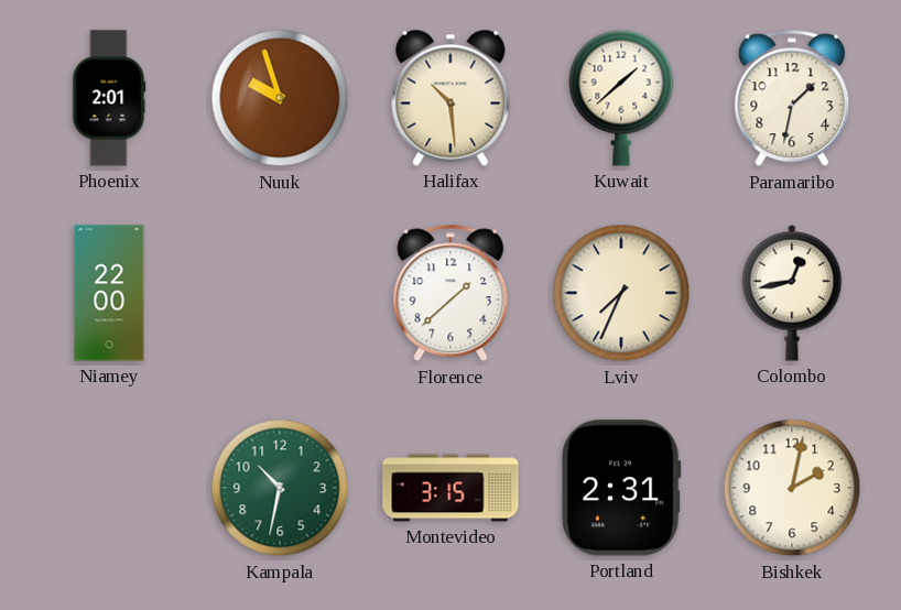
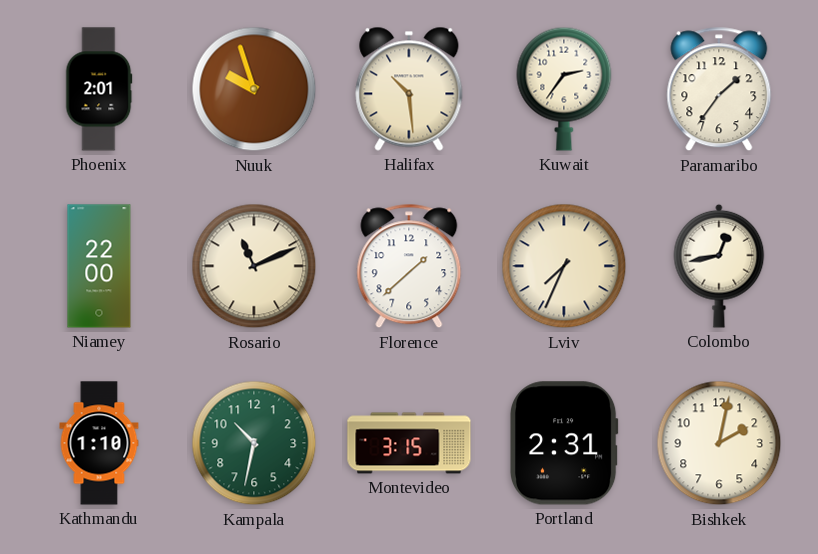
Kuwait: 1:38 -> 2:36 (564, 89)
Paramaribo: 1:32 -> 1:36 (719, 89)
Rosario: none -> 11:11 (254, 266)
Kathmandu: none -> 1:10 (99, 443)
